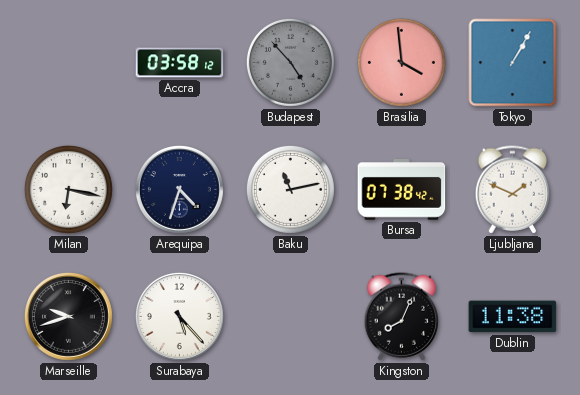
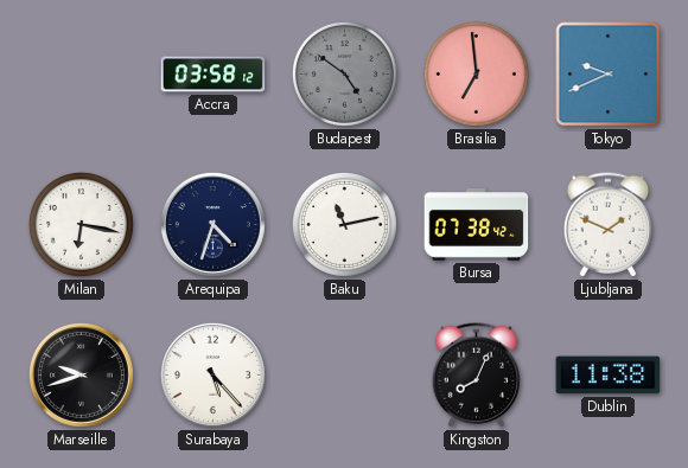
Budapest: 4:53 -> 4:51 (344, 73)
Brasilia: 3:59 -> 6:59 (476, 73)
Tokyo: 1:05 -> 9:41 (609, 75)
